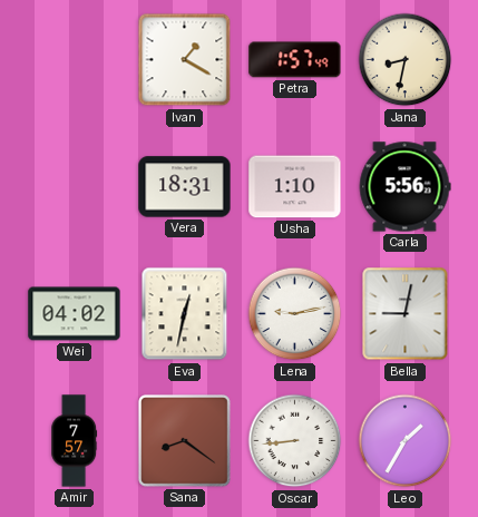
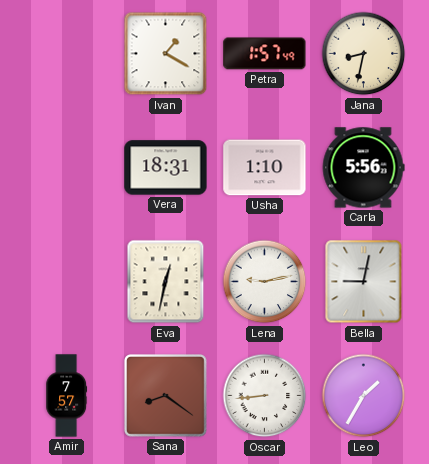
Wei: 04:02 -> none (75, 314)
